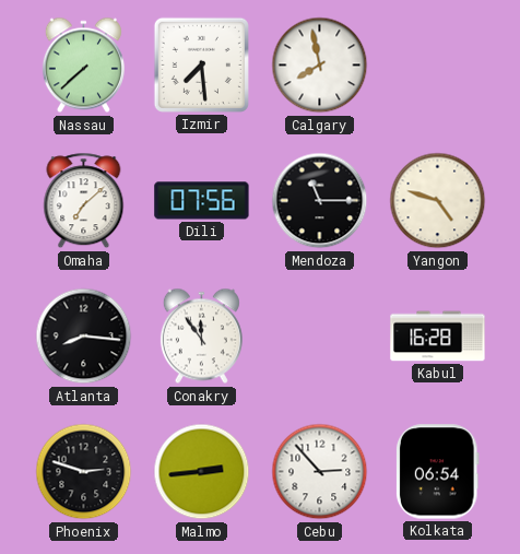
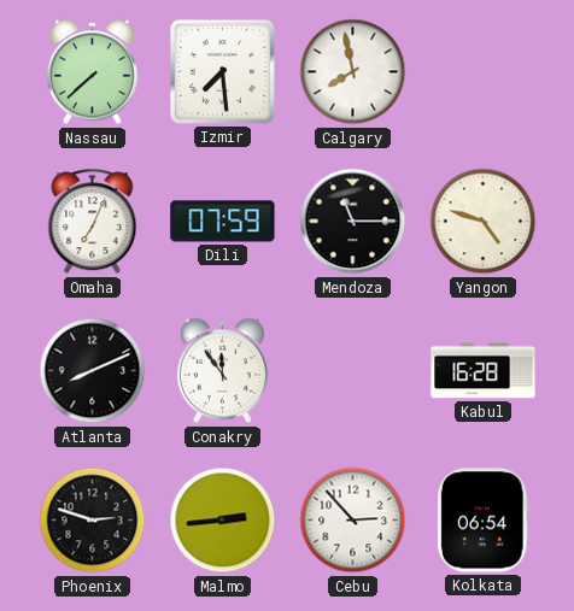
Omaha: 7:08 -> 7:04 (93, 222)
Dili: 07:56 -> 07:59 (223, 222)
Atlanta: 8:16 -> 8:11 (93, 371)
